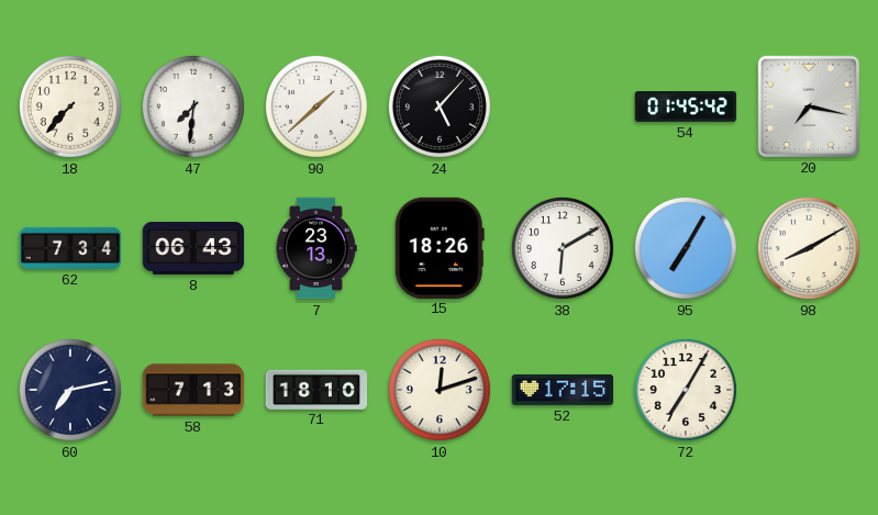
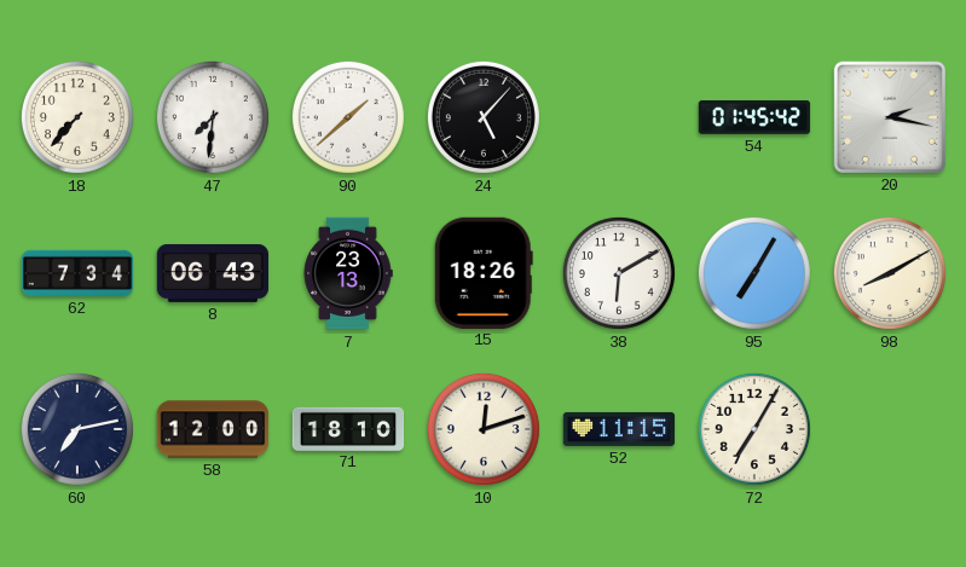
20: 7:17 -> 2:17 (889, 116)
58: 7:13 -> 12:00 (213, 429)
52: 17:15 -> 11:15 (619, 429)
